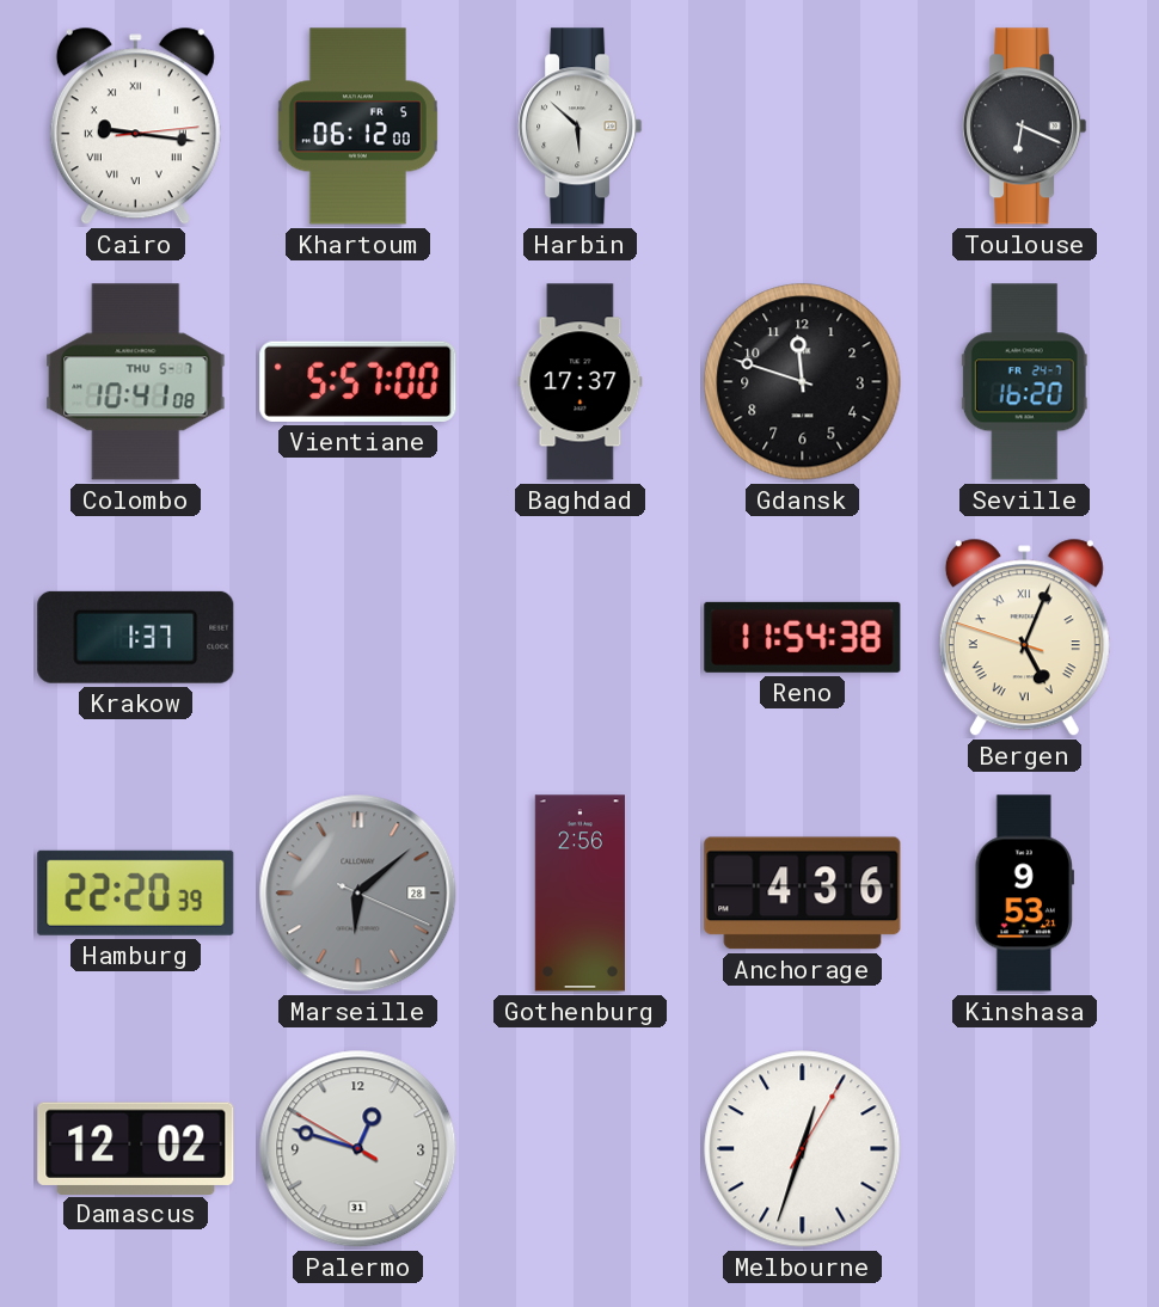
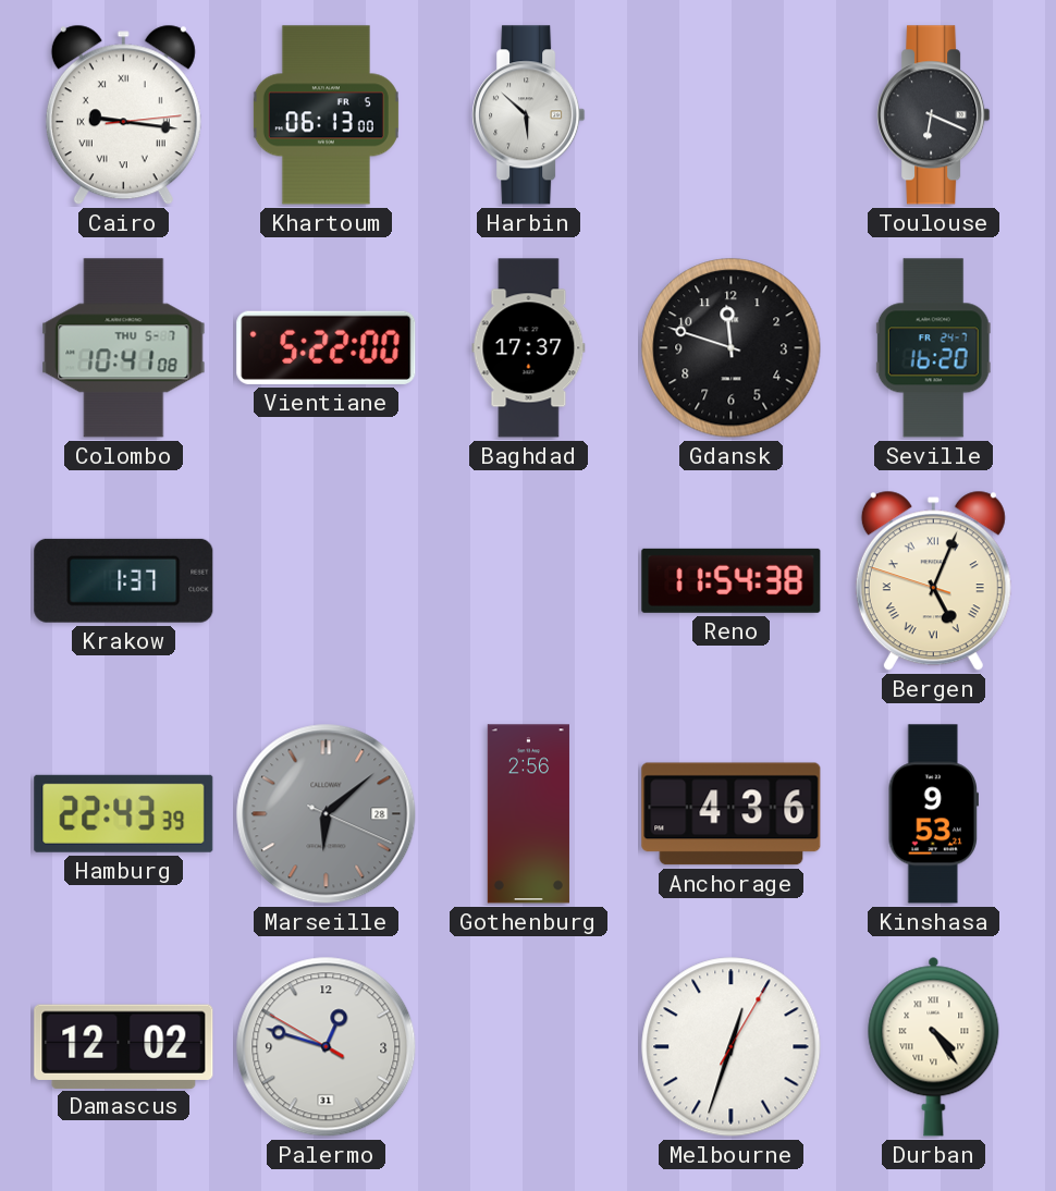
Khartoum: 06:12 -> 06:13 (326, 115)
Vientiane: 5:57 -> 5:22 (327, 347)
Hamburg: 22:20 -> 22:43 (124, 813)
Durban: none -> 4:24 (934, 1046)
